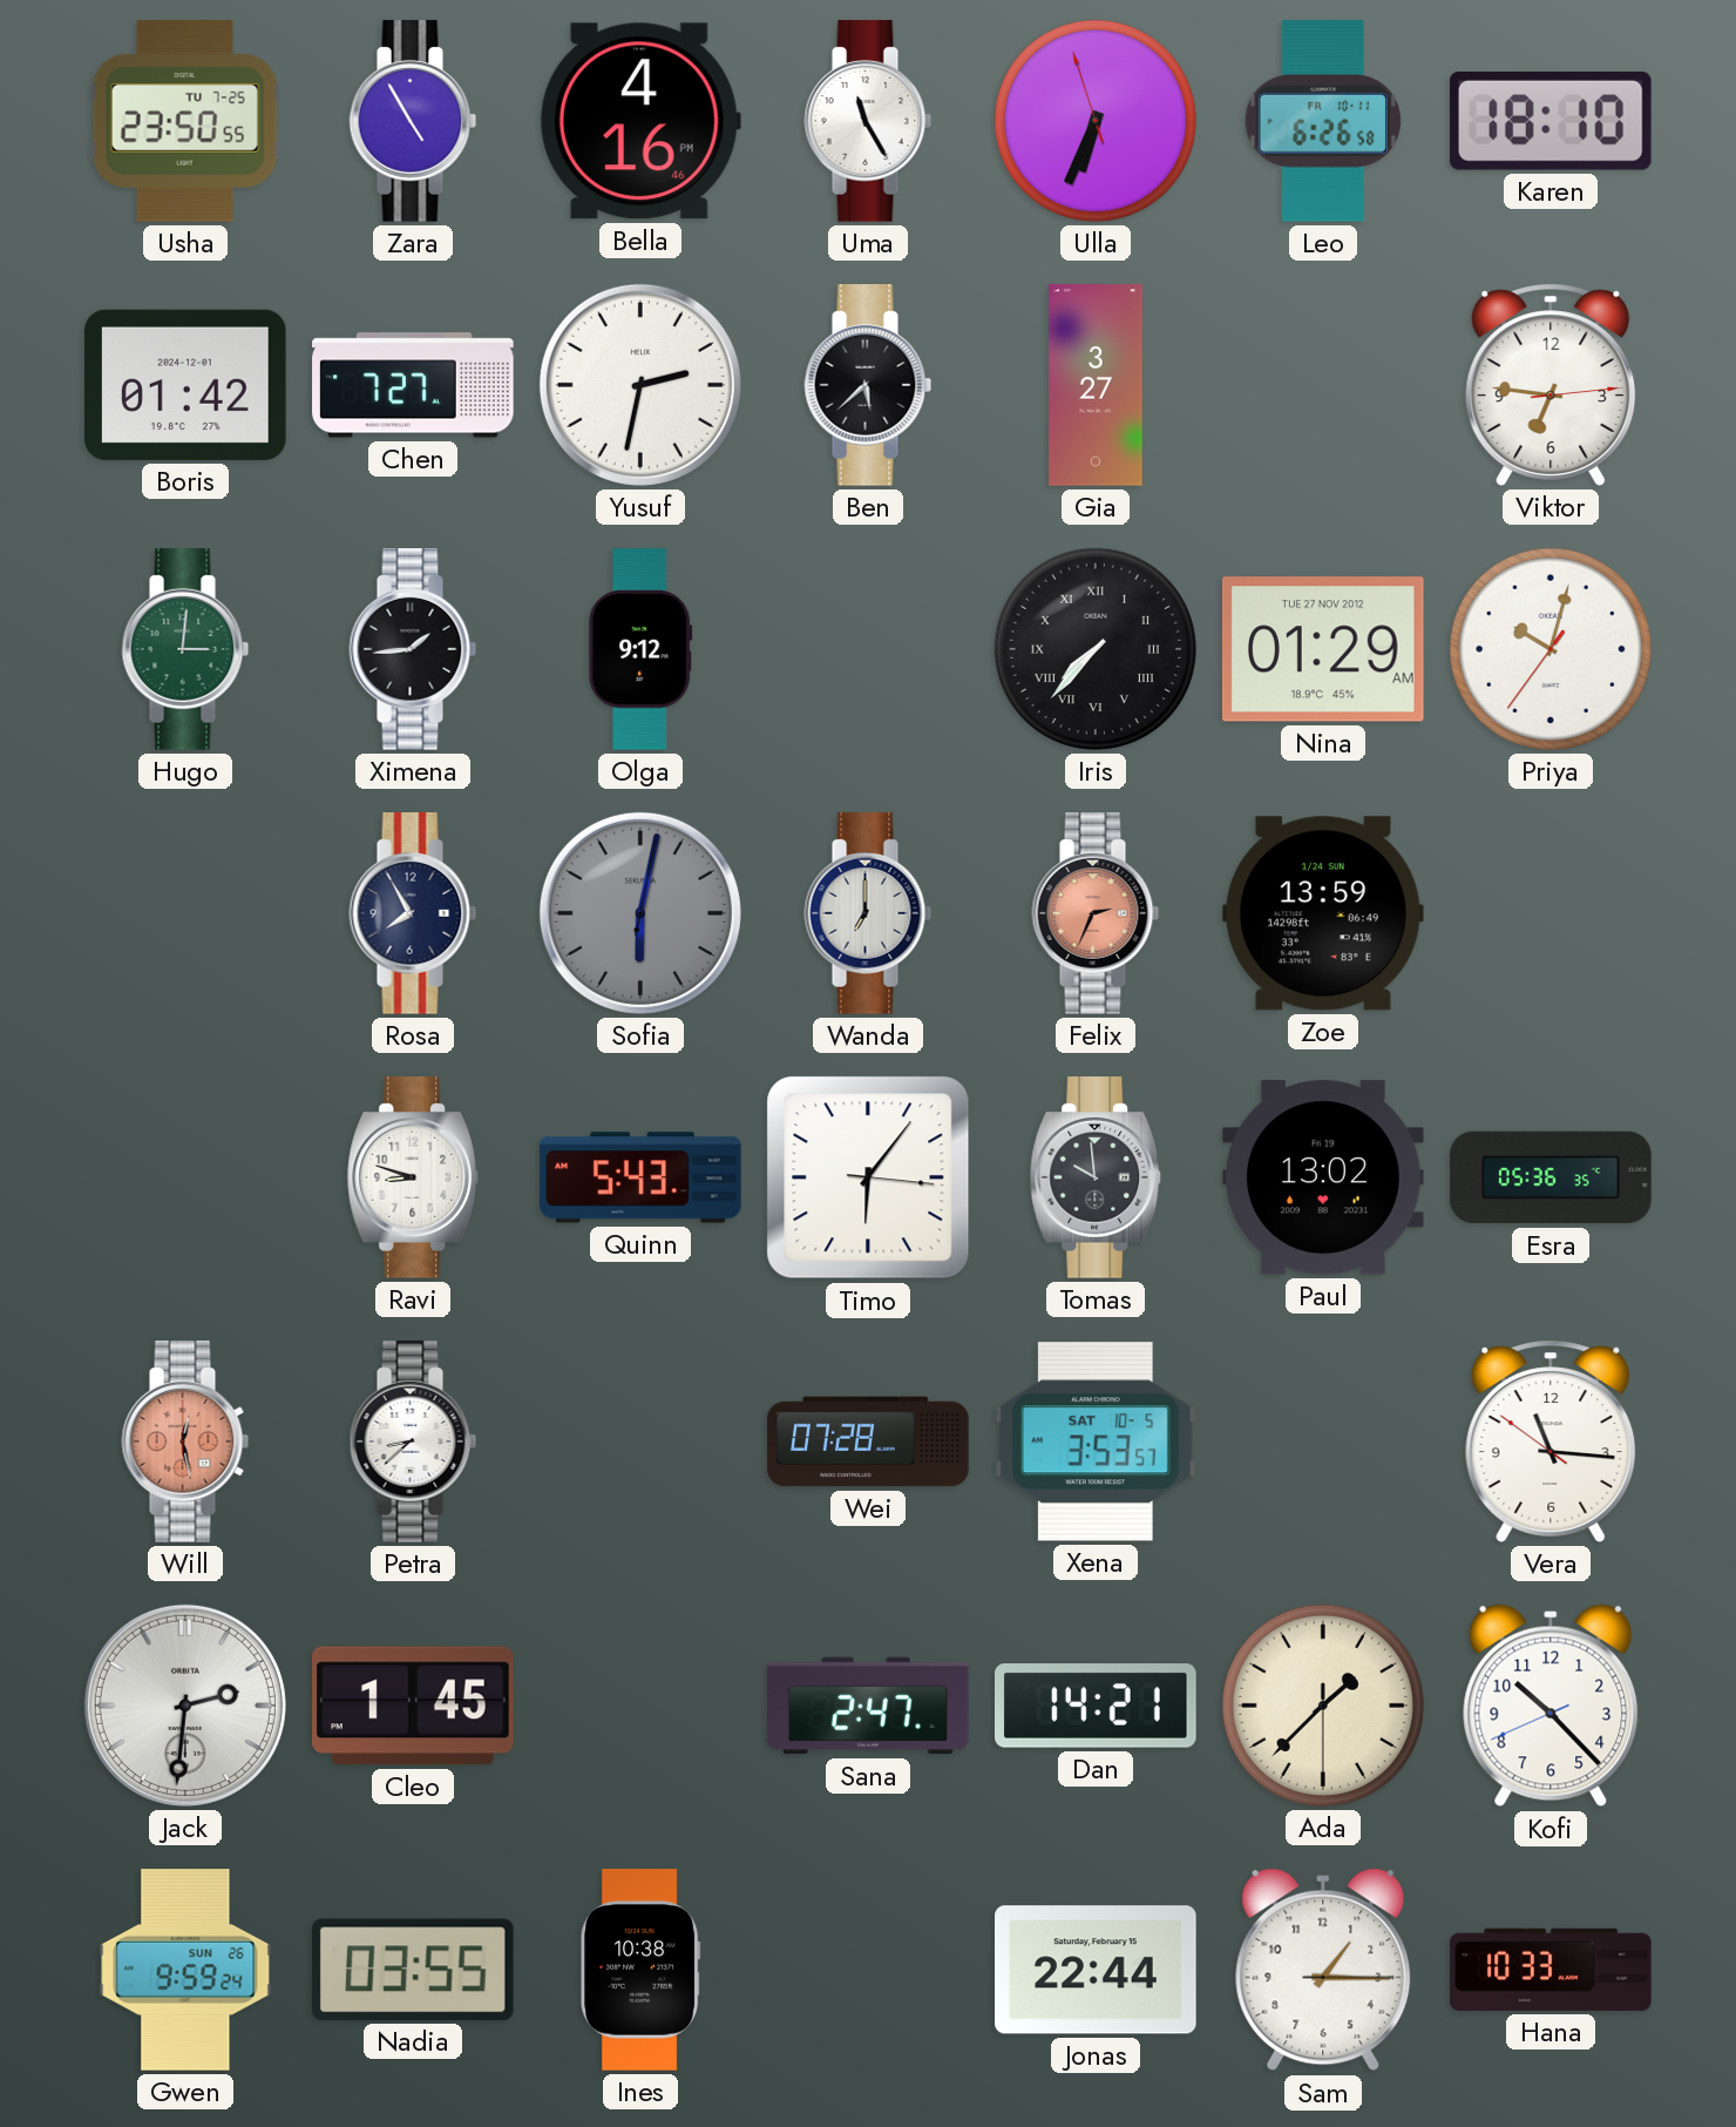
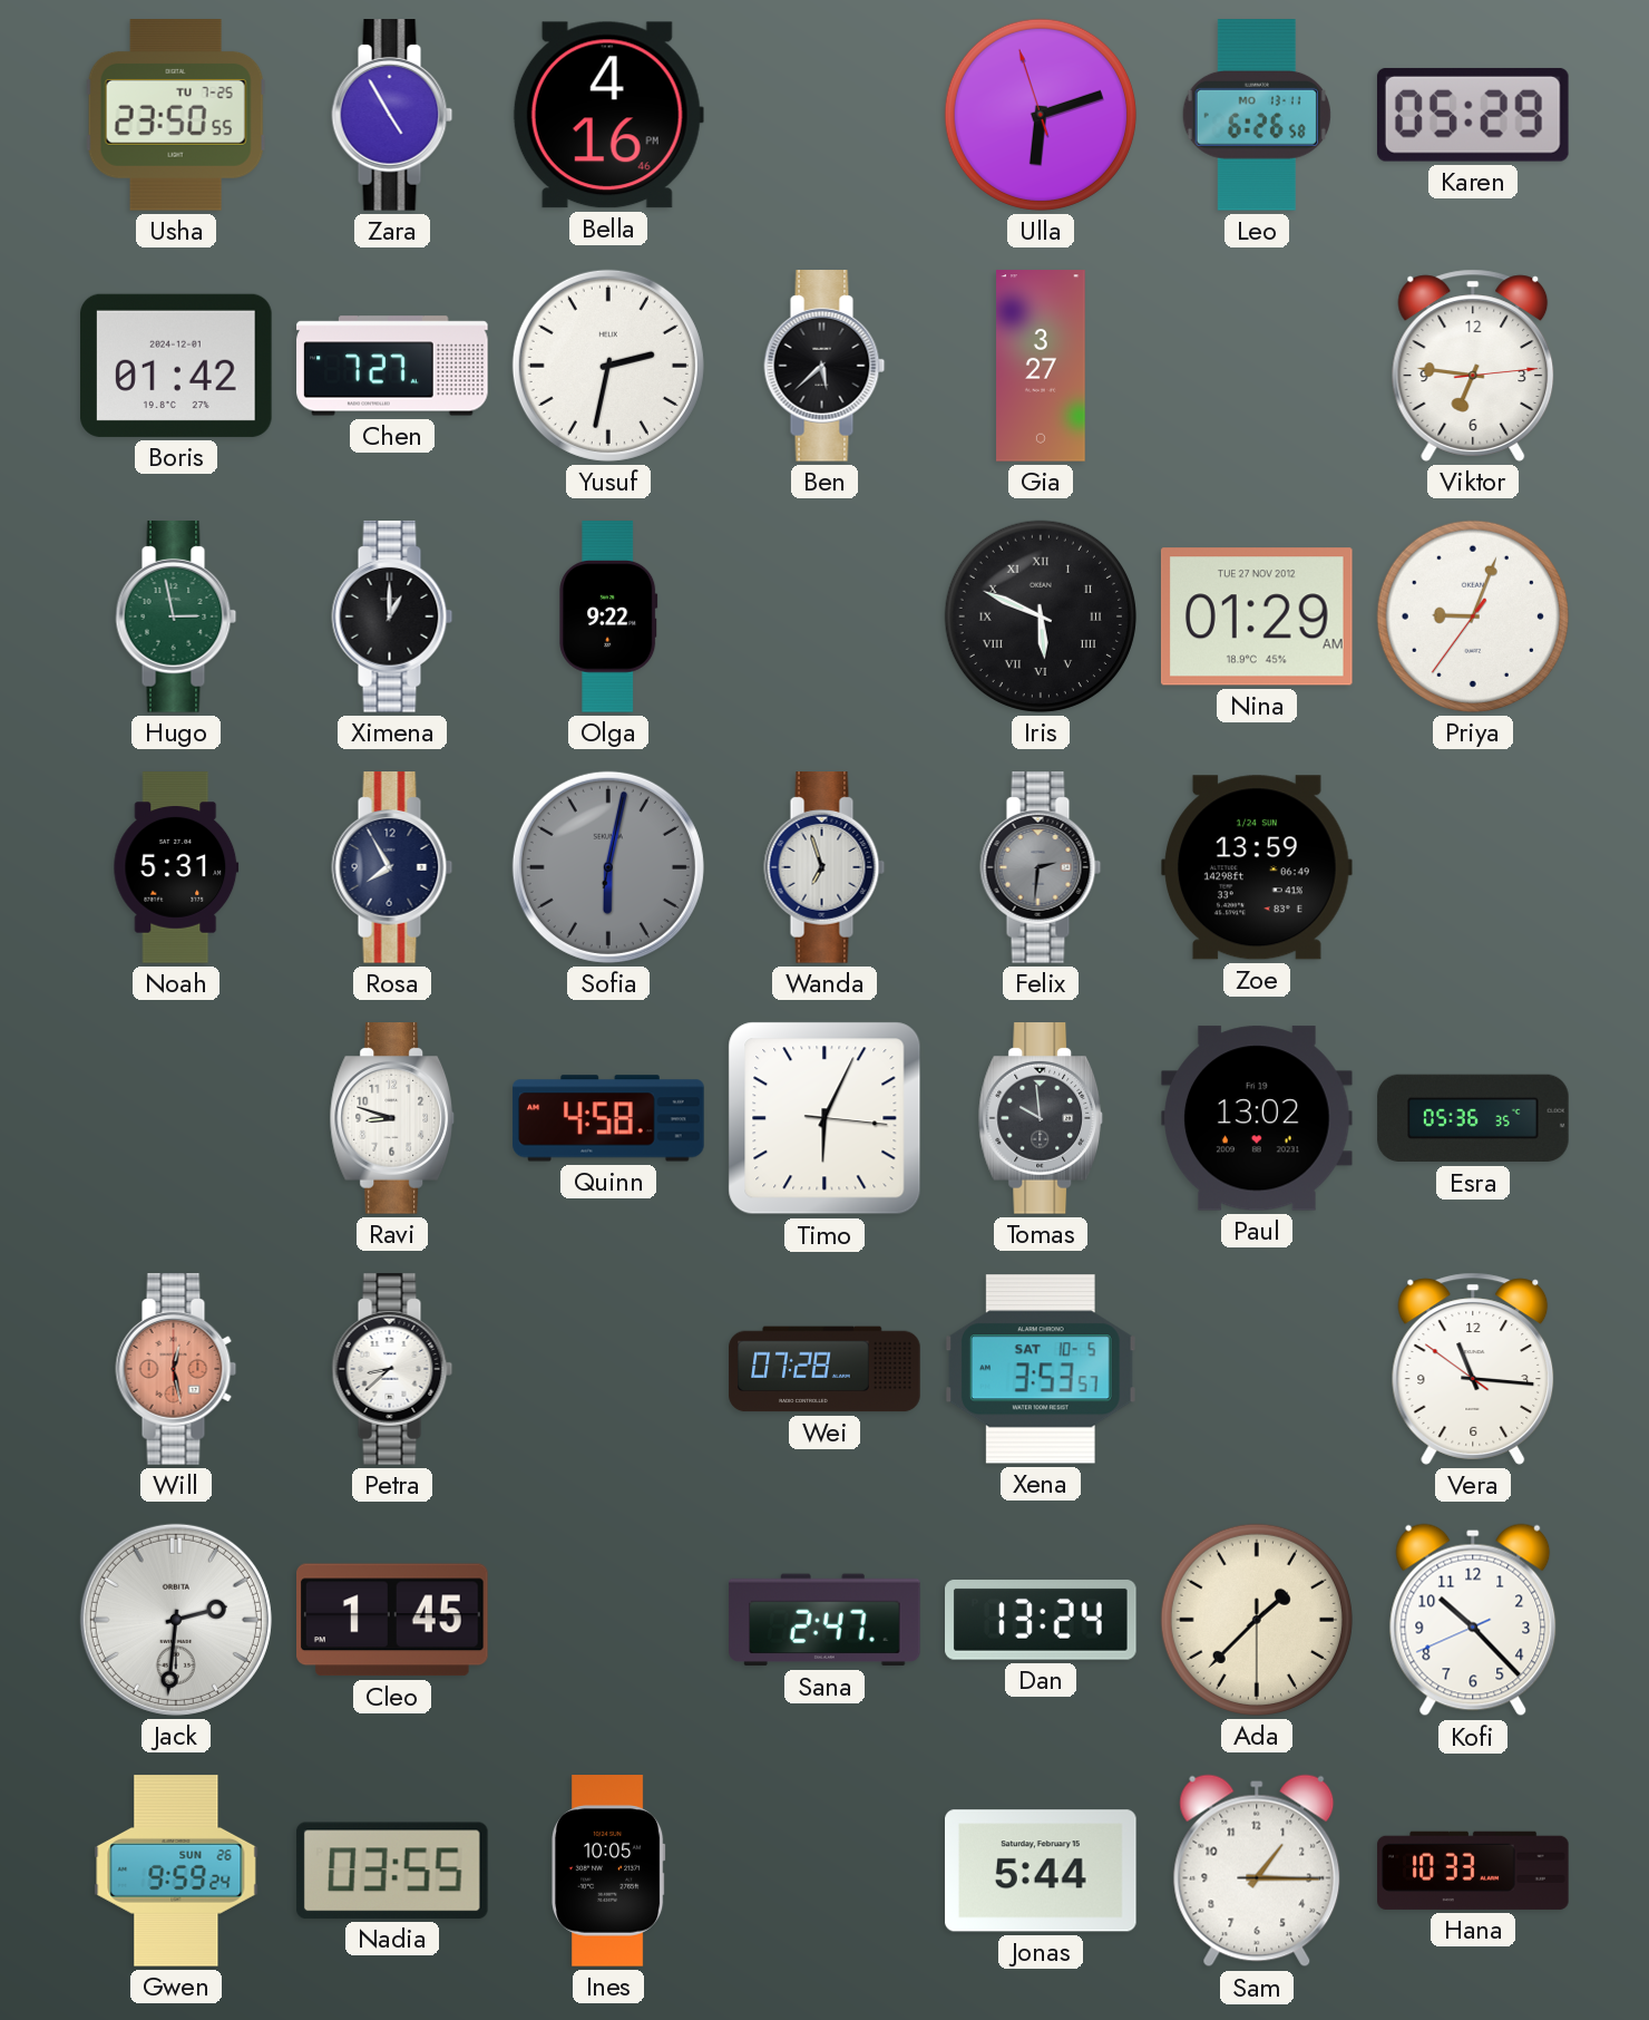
Uma: 11:25 -> none (868, 121)
Ulla: 6:33 -> 6:11 (1041, 115)
Leo date: FR 10-11 -> MO 13-11 (1257, 116)
Karen: 18:10 -> 05:29 (1473, 115)
Hugo: 3:01 -> 2:58 (176, 616)
Ximena: 1:44 -> 1:00 (392, 616)
Olga: 9:12 -> 9:22 (608, 616)
Iris: 7:37 -> 5:49 (1041, 616)
Priya: 10:02 -> 9:03 (1473, 616)
Noah: none -> 5:31 (176, 867)
Wanda: 7:00 -> 6:57 (825, 867)
Felix: 2:34 -> 2:31 (1041, 867)
Felix dial: salmon -> grey (1041, 867)
Quinn: 5:43 -> 4:58 (608, 1118)
Timo: 6:06 -> 6:04 (825, 1118)
Dan: 14:21 -> 13:24 (1042, 1621)
Ines: 10:38 -> 10:05 (608, 1871)
Jonas: 22:44 -> 5:44 (1042, 1871)
